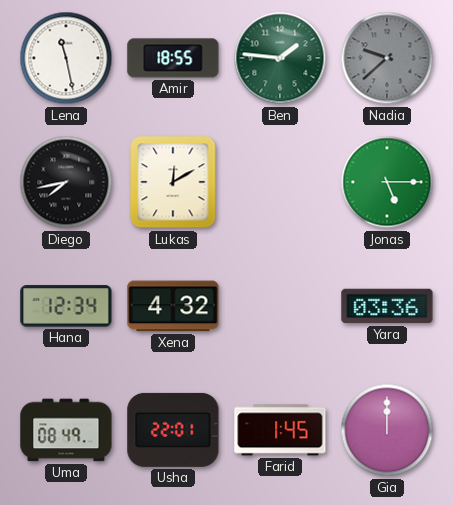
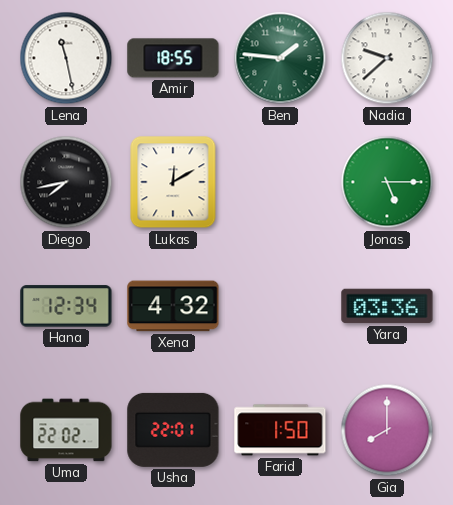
Nadia dial: grey -> white (387, 58)
Uma: 08:49 -> 22:02 (66, 430)
Farid: 1:45 -> 1:50 (280, 430)
Gia: 12:00 -> 8:00 (387, 430)
